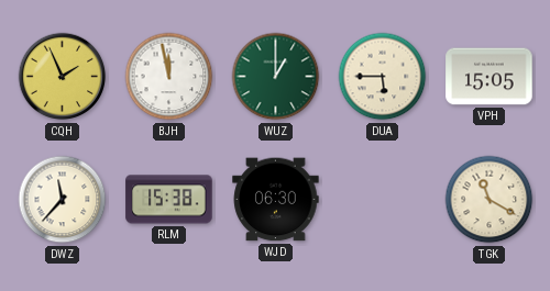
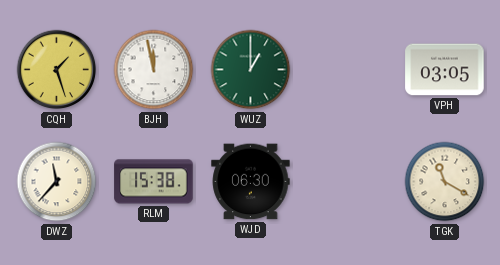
CQH: 1:56 -> 1:27 (57, 70)
DUA: 5:45 -> none (383, 77)
VPH: 15:05 -> 03:05 (445, 70)
